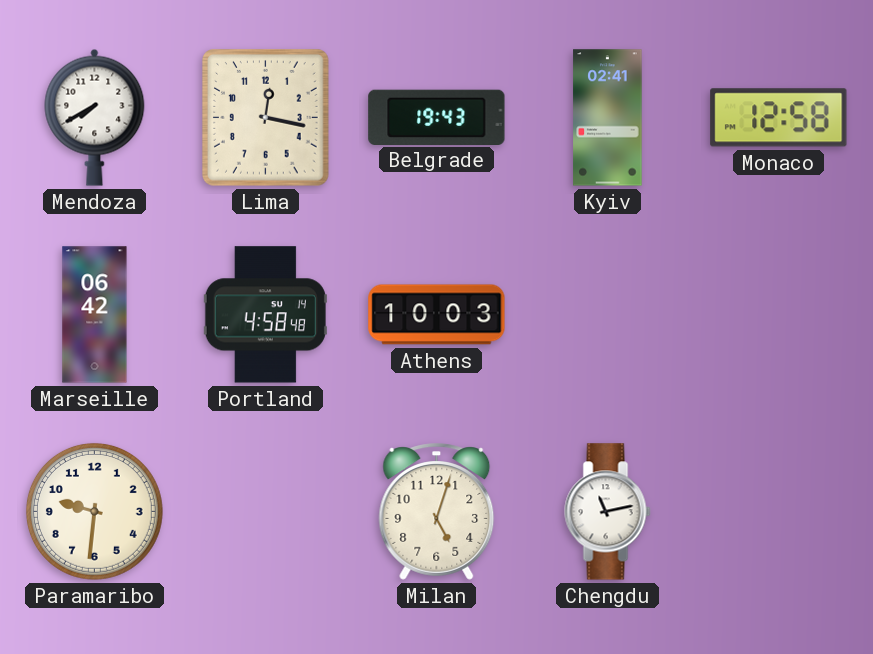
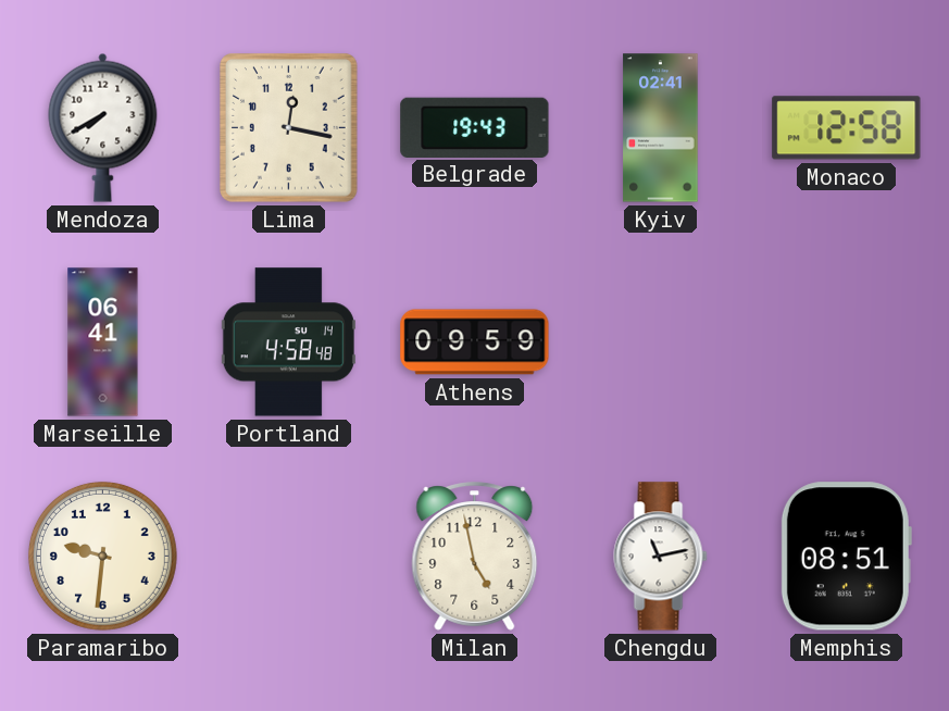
Marseille: 06:42 -> 06:41 (103, 342)
Athens: 10:03 -> 09:59 (475, 342)
Milan: 5:03 -> 4:58 (475, 557)
Memphis: none -> 08:51 (846, 557)
